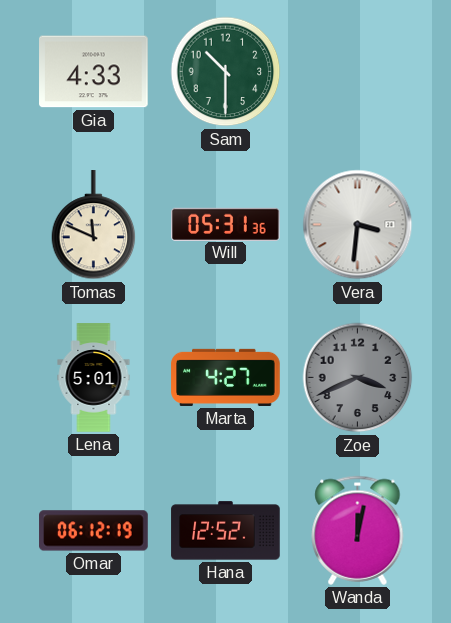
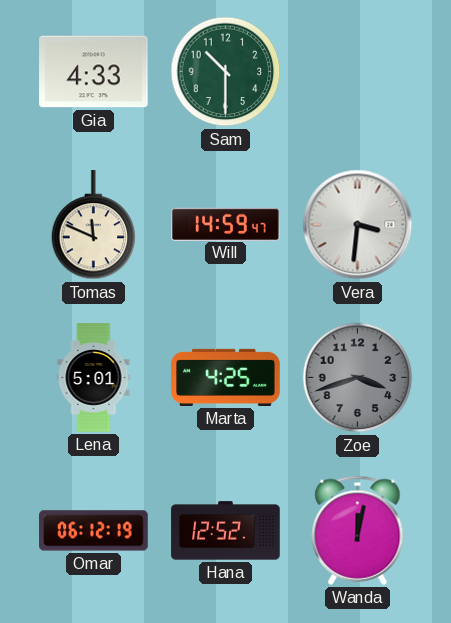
Will: 05:31 -> 14:59 (226, 224)
Marta: 4:27 -> 4:25 (226, 377)
Zoe: 3:41 -> 3:42 (358, 378)
